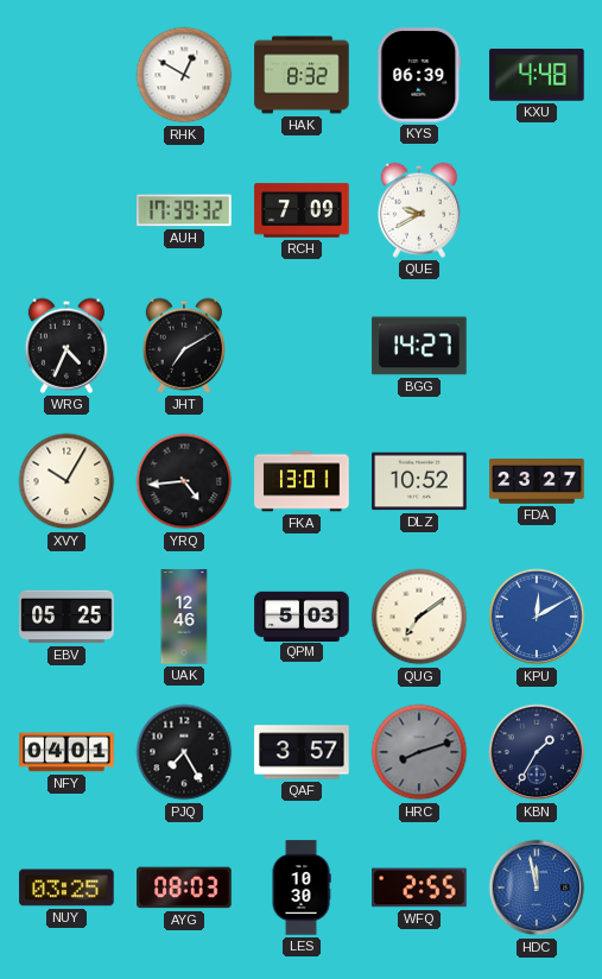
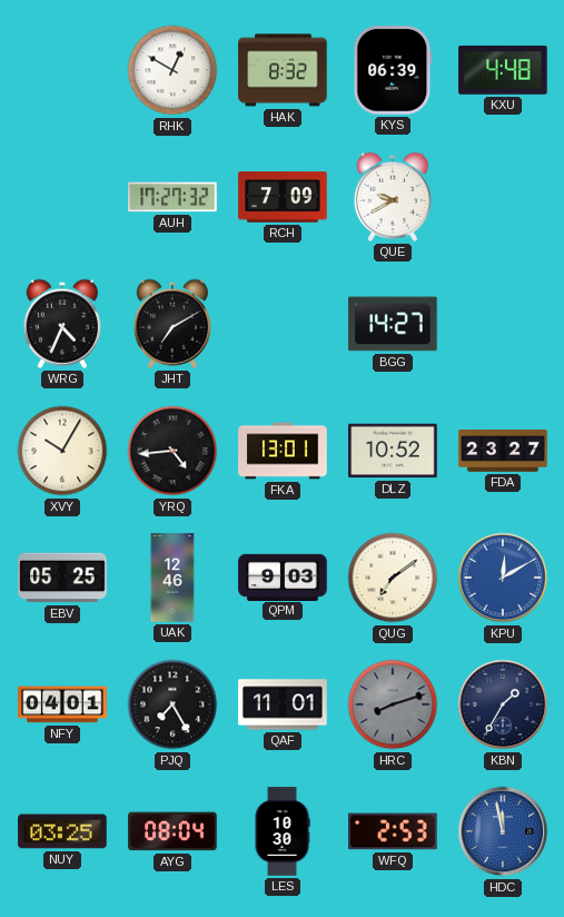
AUH: 17:39 -> 17:27 (172, 197)
QPM: 5:03 -> 9:03 (283, 576)
QAF: 3:57 -> 11:01 (283, 704)
AYG: 08:03 -> 08:04 (172, 831)
WFQ: 2:55 -> 2:53 (393, 831)
